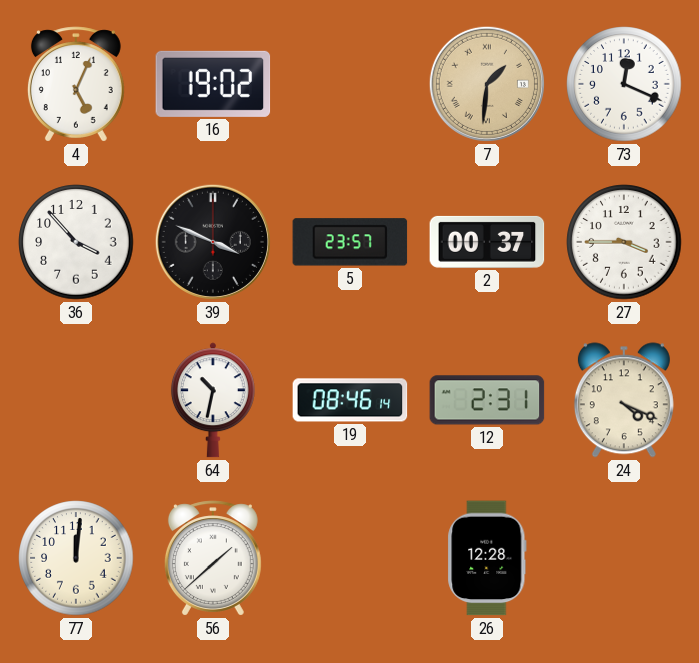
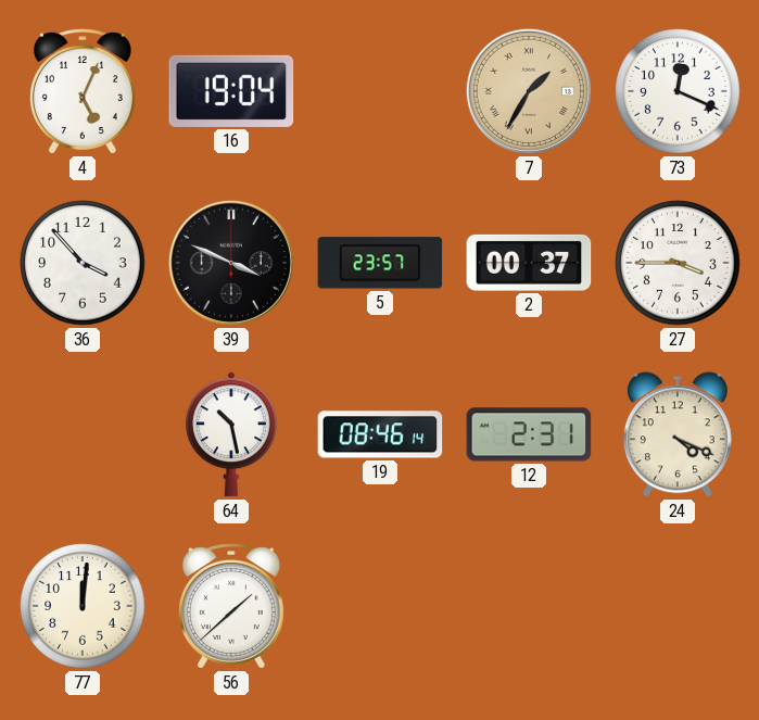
16: 19:02 -> 19:04 (231, 91)
7: 1:31 -> 1:35 (529, 91)
64: 10:32 -> 10:28 (231, 434)
26: 12:28 -> none (487, 558)
